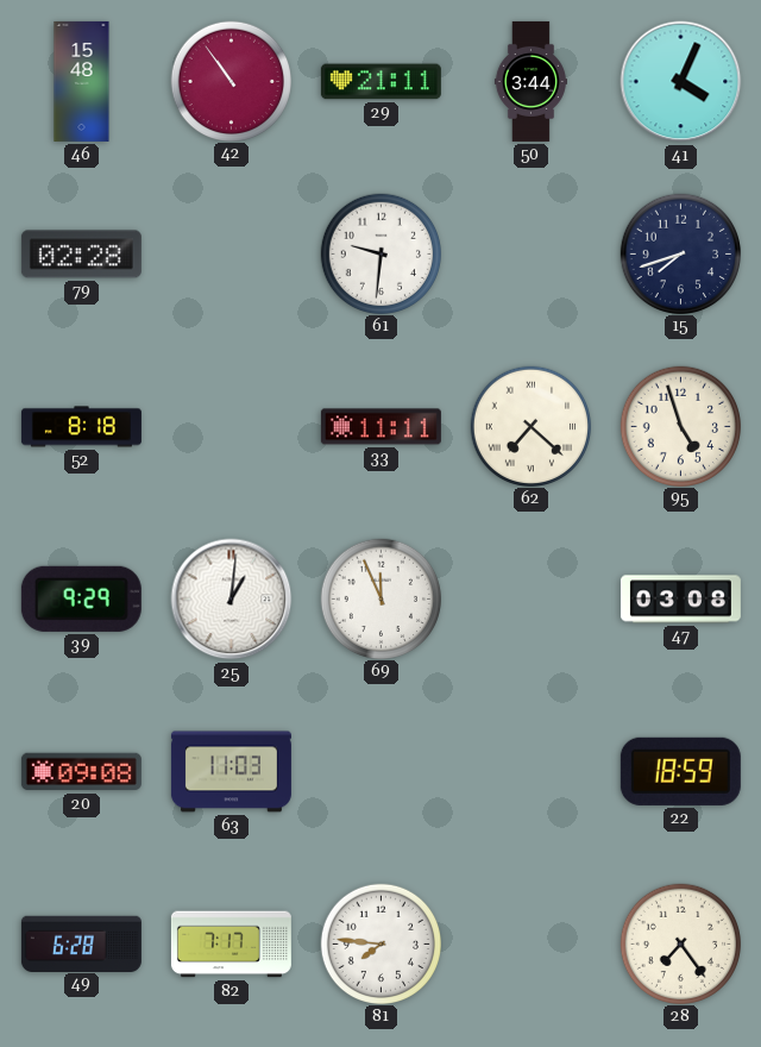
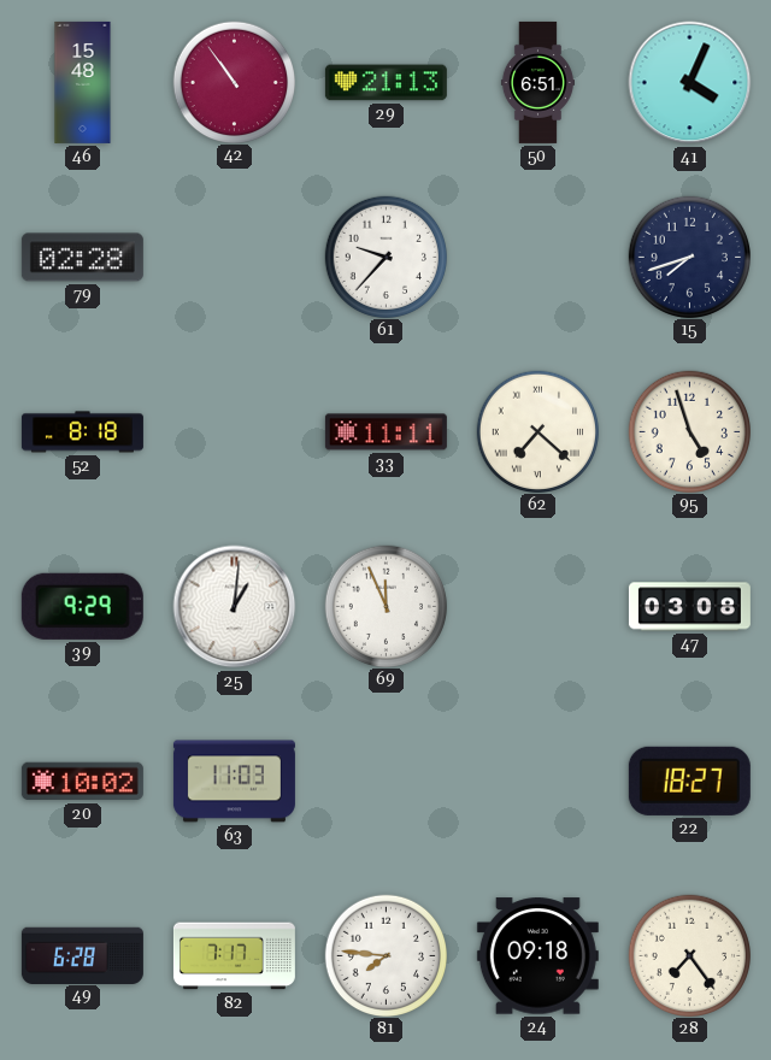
29: 21:11 -> 21:13 (385, 83)
50: 3:44 -> 6:51 (537, 82)
61: 9:31 -> 9:37 (385, 257)
20: 09:08 -> 10:02 (82, 782)
22: 18:59 -> 18:27 (689, 781)
24: none -> 09:18 (537, 956)
